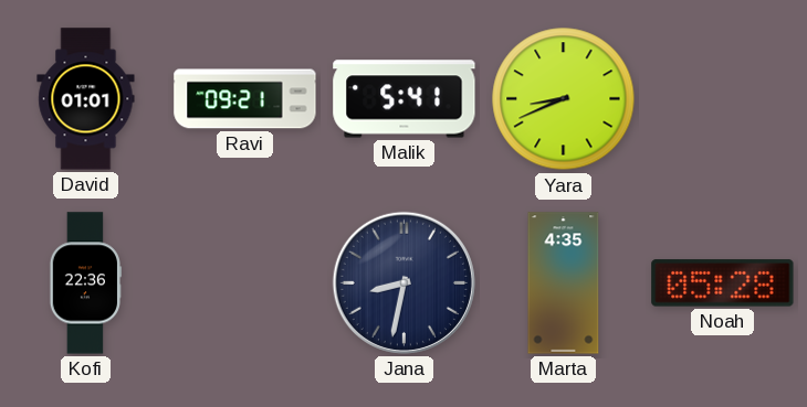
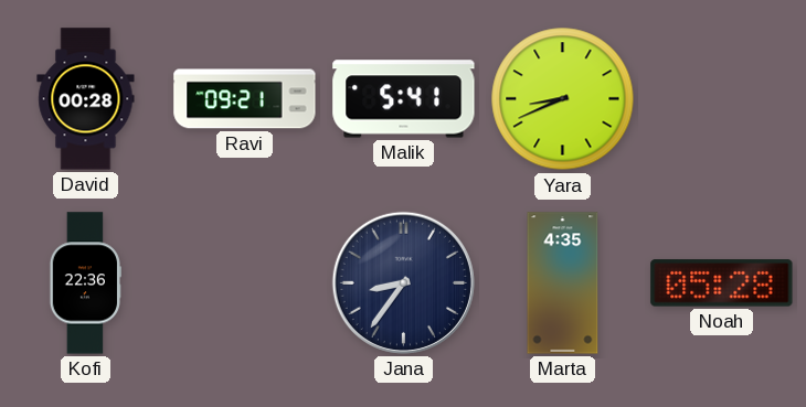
David: 01:01 -> 00:28 (86, 99)
Jana: 8:32 -> 8:36 (403, 282)
